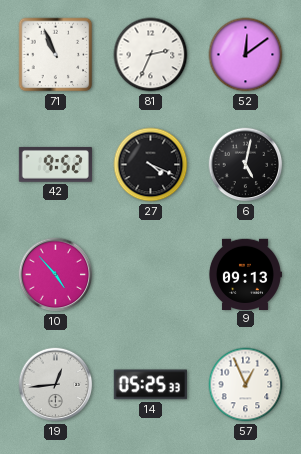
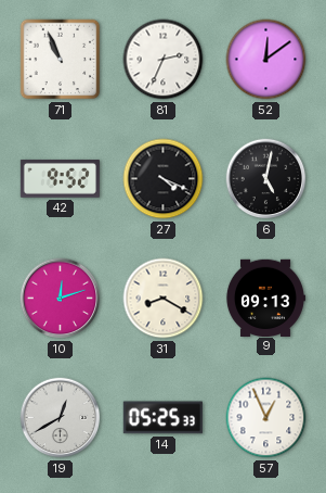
10: 4:53 -> 12:12 (61, 299)
31: none -> 8:20 (164, 299)
19: 12:44 -> 12:40 (61, 418)
